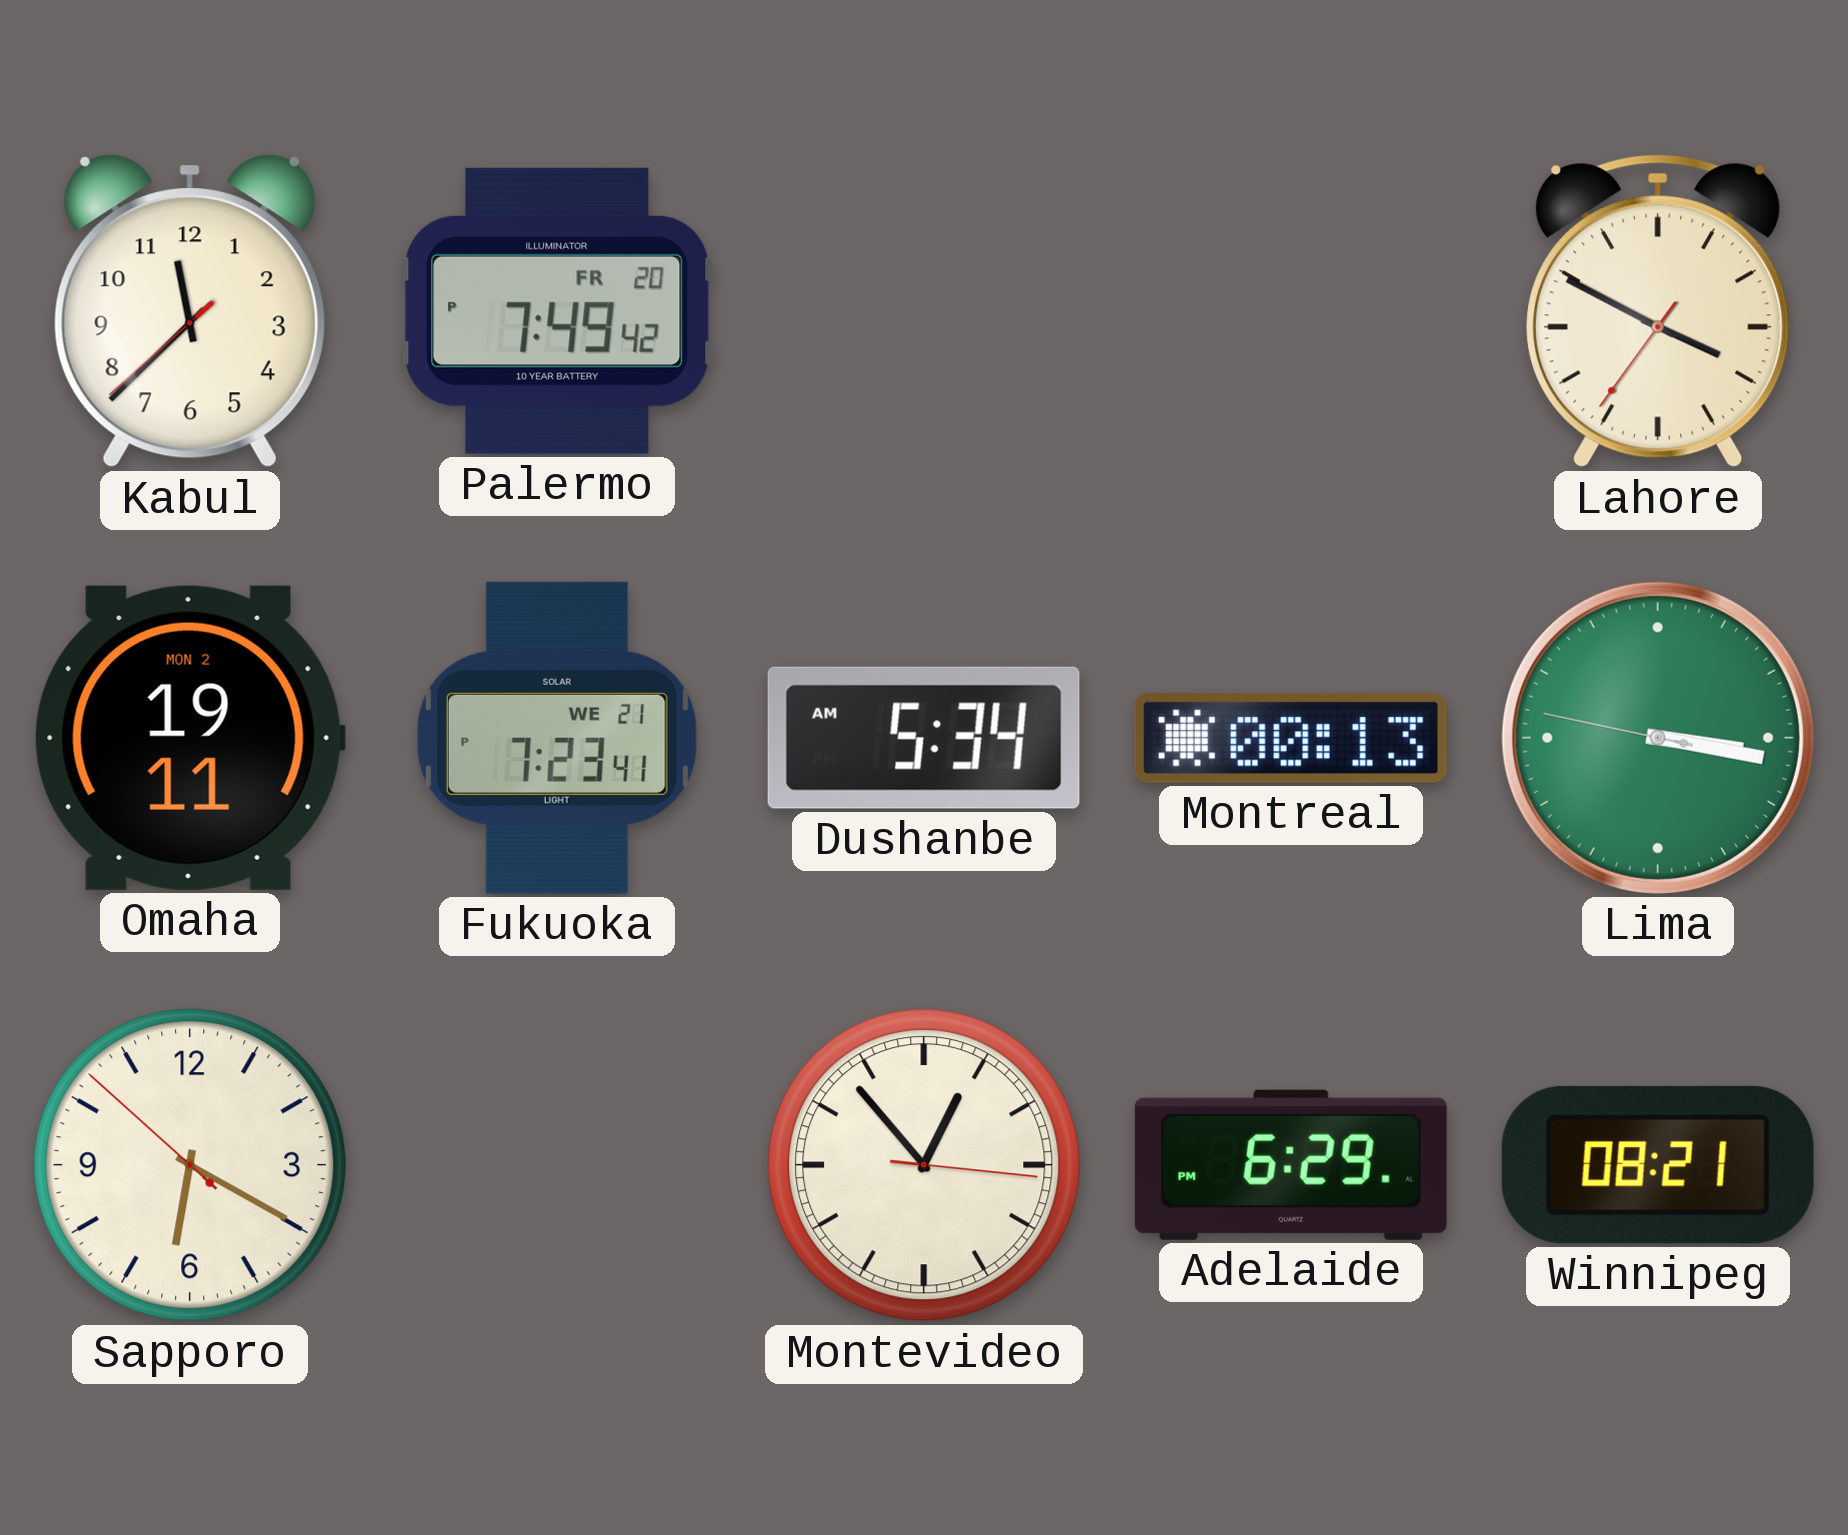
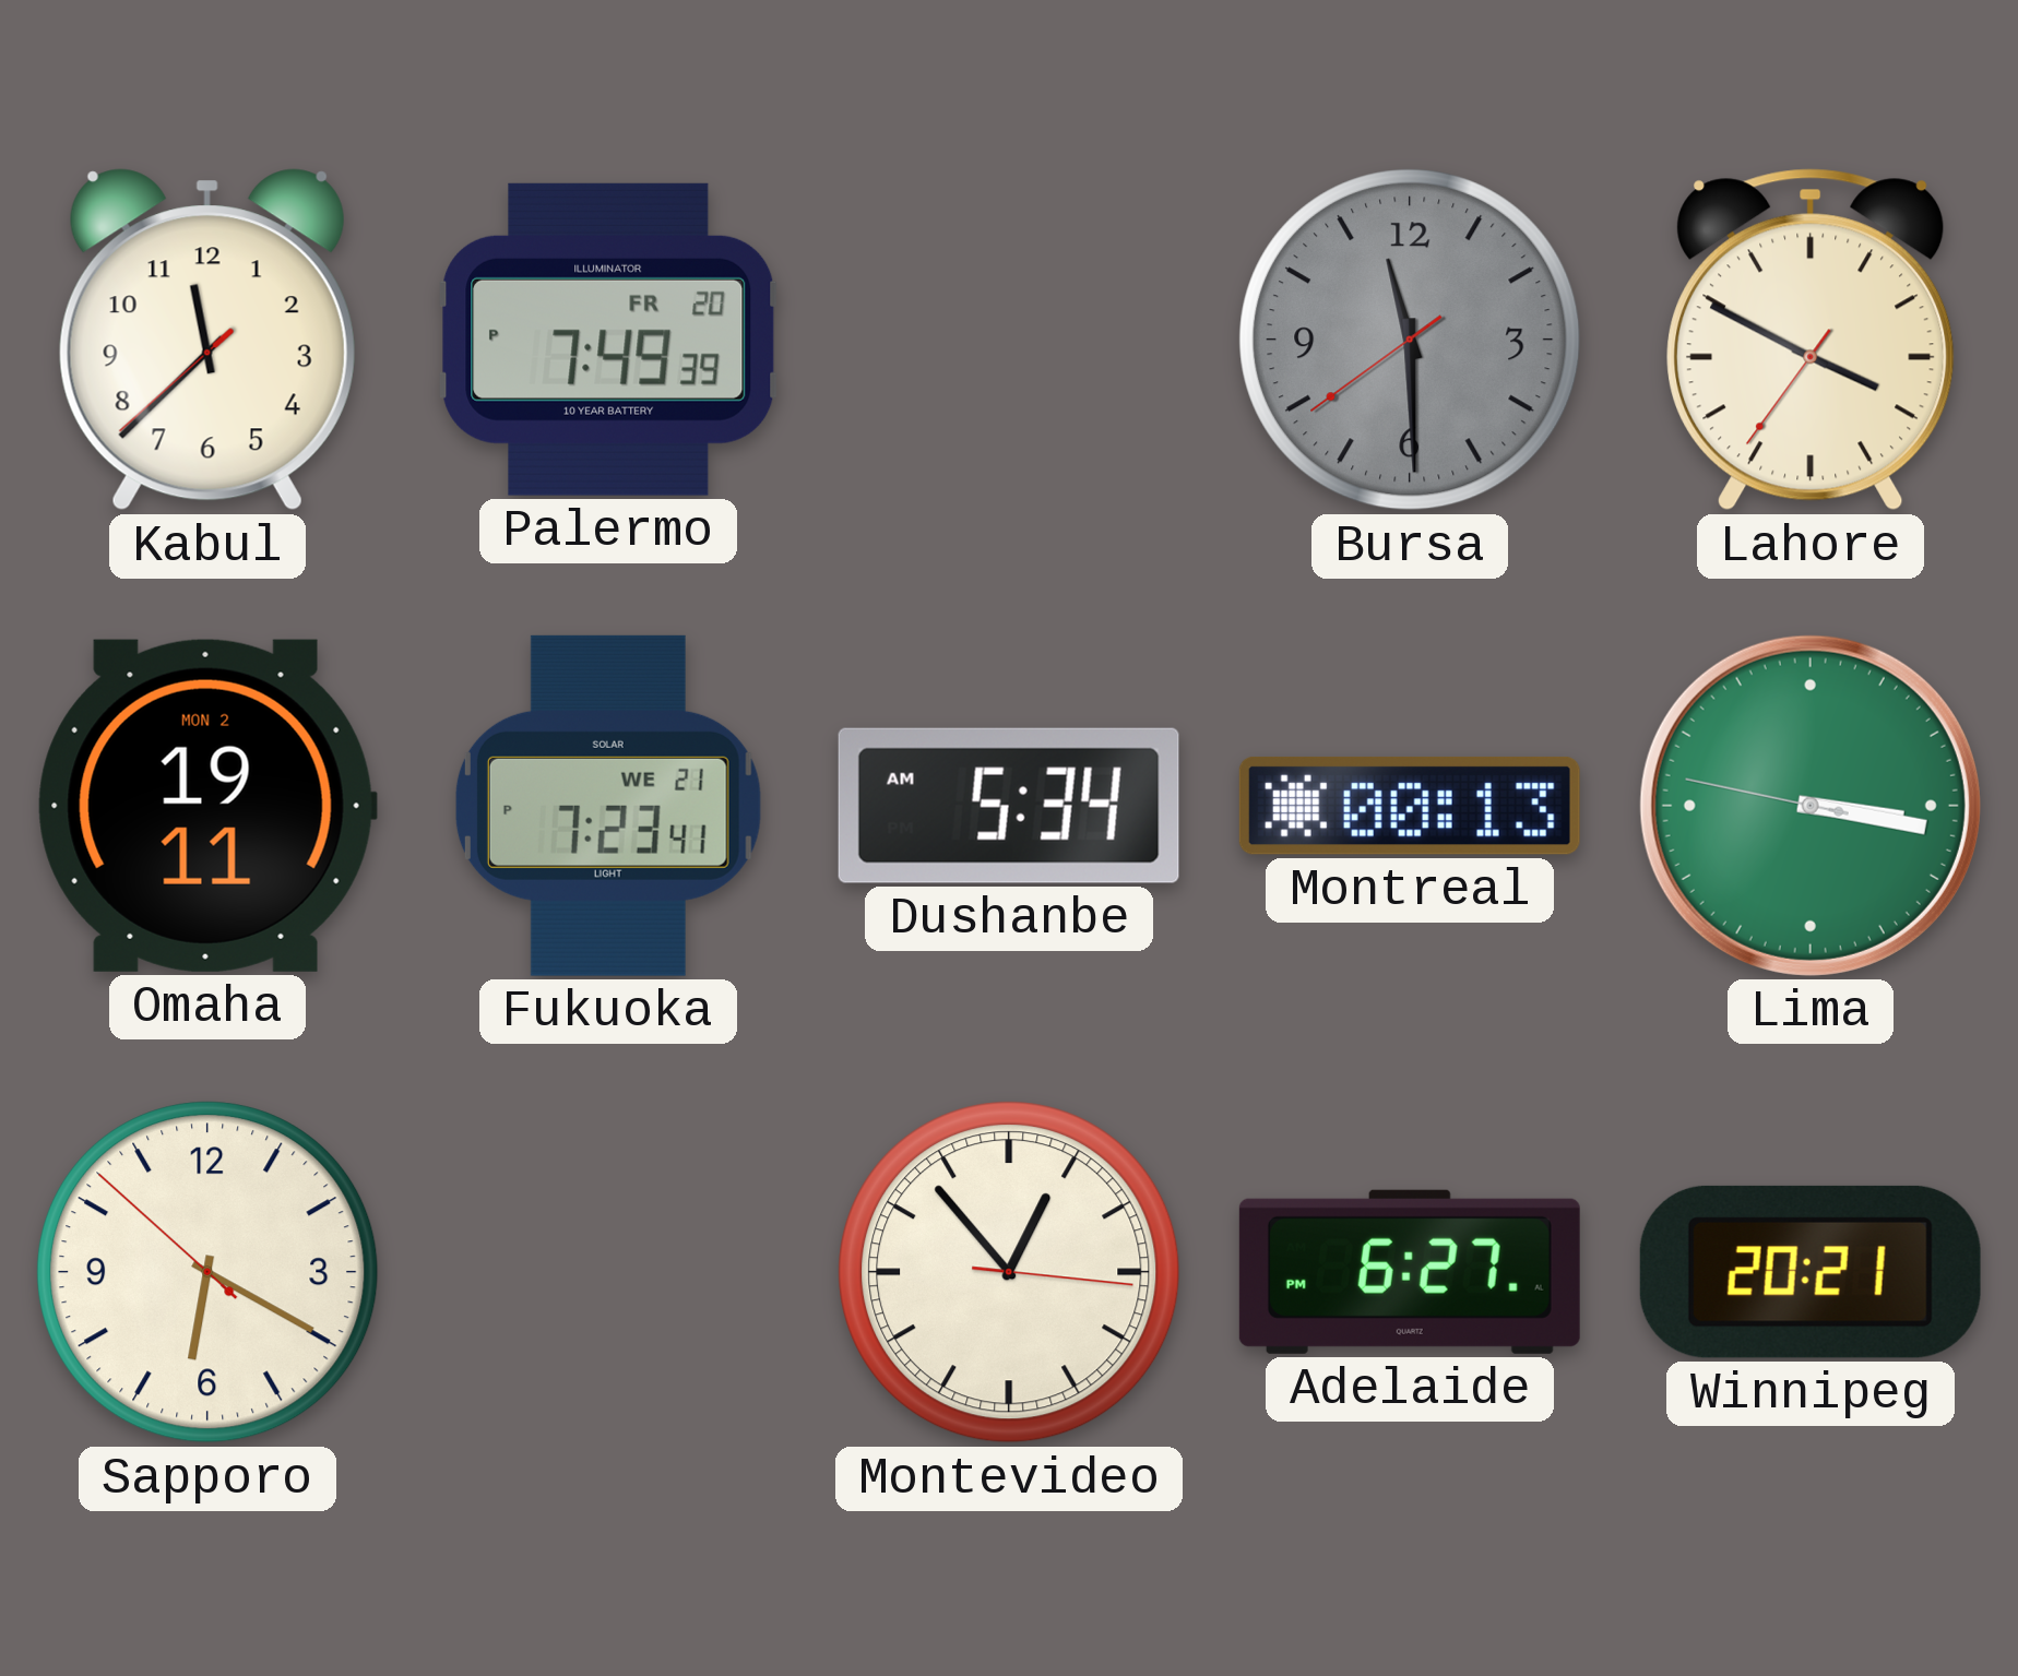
Palermo: 7:49:42 PM -> 7:49:39 PM (608, 340)
Bursa: none -> 11:29 (1410, 340)
Adelaide: 6:29 -> 6:27 (1410, 1272)
Winnipeg: 08:21 -> 20:21 (1811, 1272)
